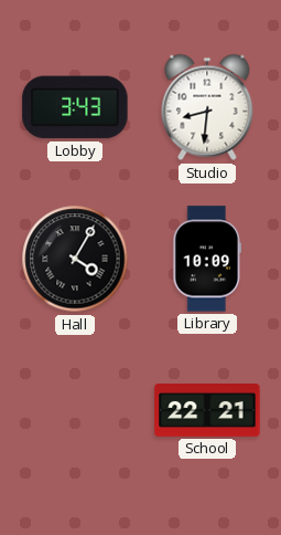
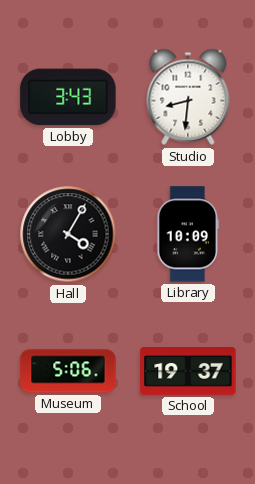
Museum: none -> 5:06 (68, 371)
School: 22:21 -> 19:37 (188, 372)
